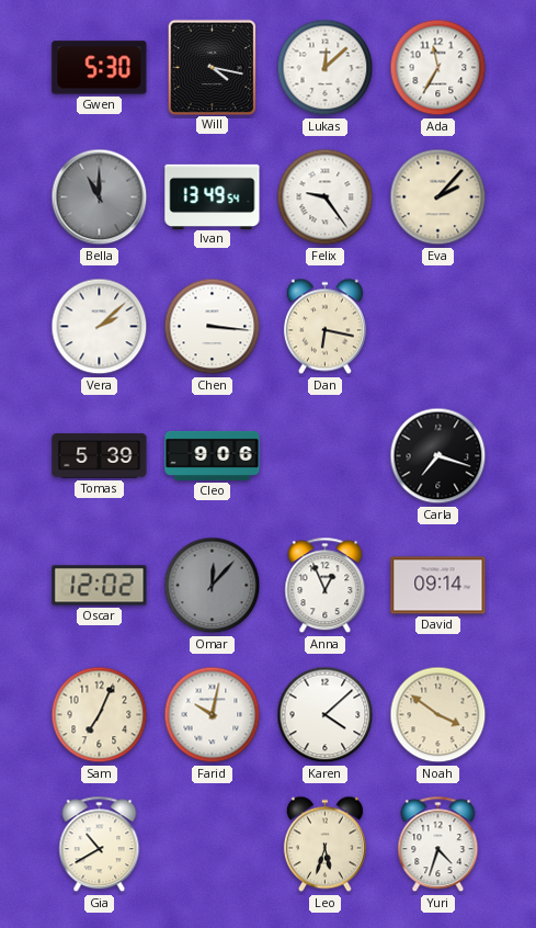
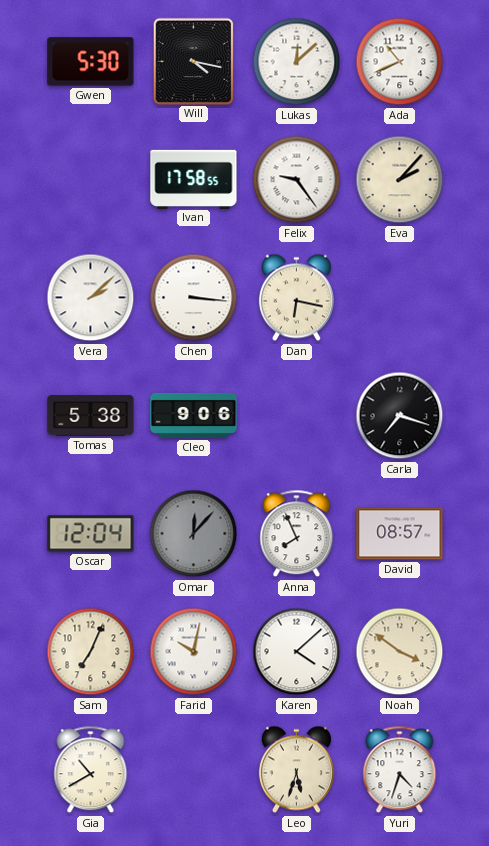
Ada: 11:35 -> 10:41 (400, 62)
Bella: 11:00 -> none (100, 197)
Ivan: 13:49 -> 17:58 (194, 179)
Tomas: 5:39 -> 5:38 (91, 416)
Oscar: 12:02 -> 12:04 (91, 534)
Anna: 12:56 -> 7:56 (297, 534)
David: 09:14 -> 08:57 (400, 534)
